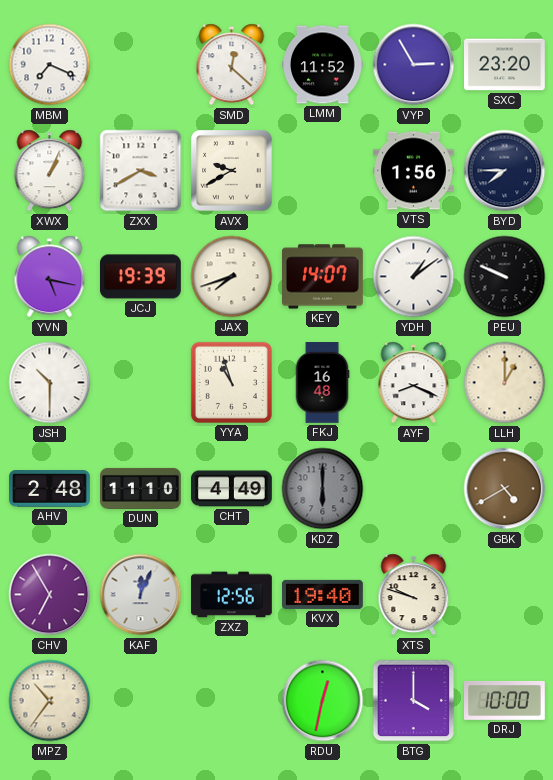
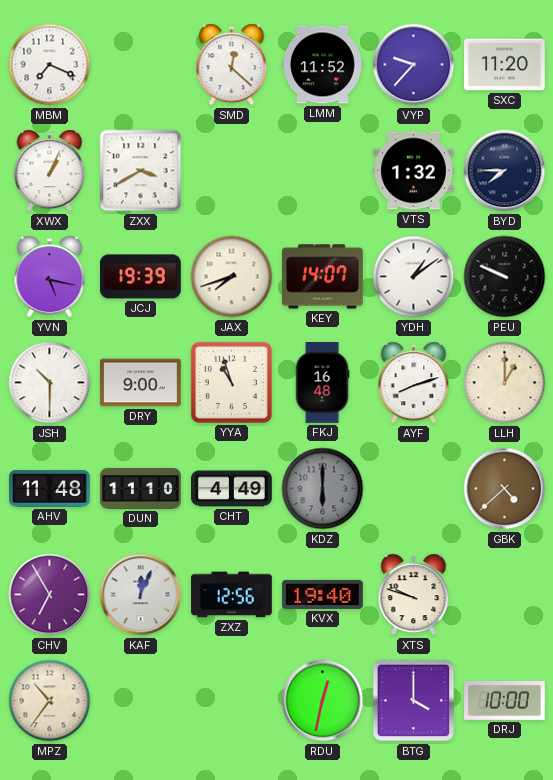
VYP: 2:55 -> 9:37 (414, 65)
SXC: 23:20 -> 11:20 (505, 65)
AVX: 9:40 -> none (232, 171)
VTS: 1:56 -> 1:32 (414, 171)
DRY: none -> 9:00 (141, 383)
AYF: 8:19 -> 8:12 (414, 383)
AHV: 2:48 -> 11:48 (50, 489)
GBK: 4:40 -> 4:38 (505, 489)
